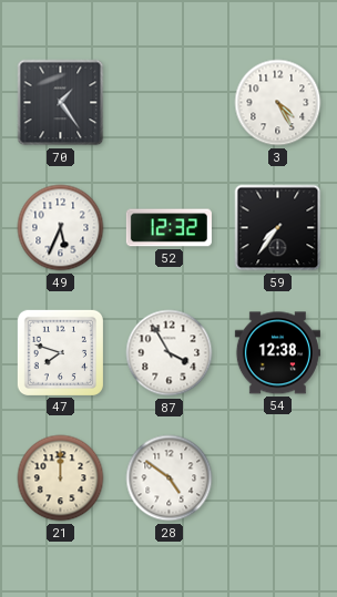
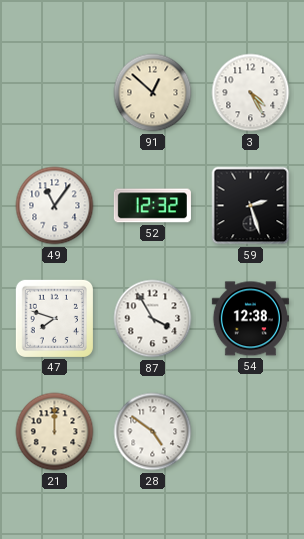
70: 1:24 -> none (61, 103)
91: none -> 12:52 (153, 93)
49: 5:34 -> 11:06 (55, 206)
59: 7:36 -> 2:27 (251, 206)
